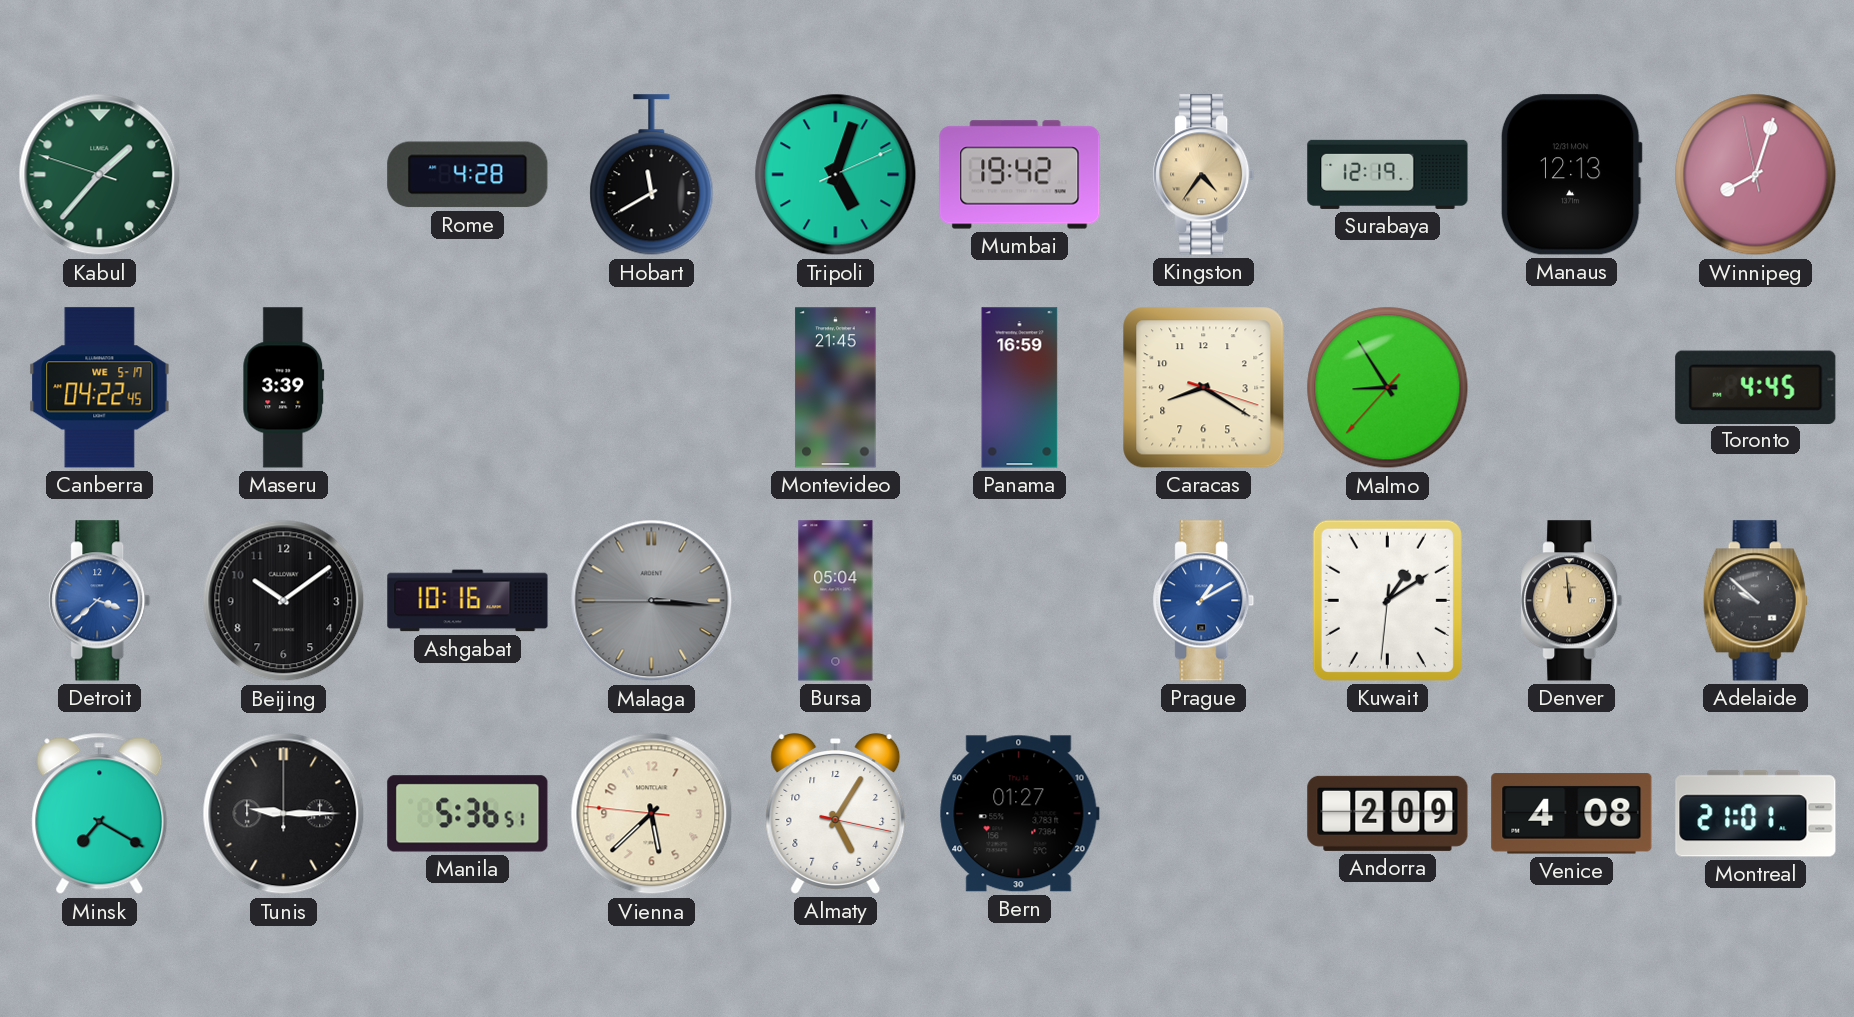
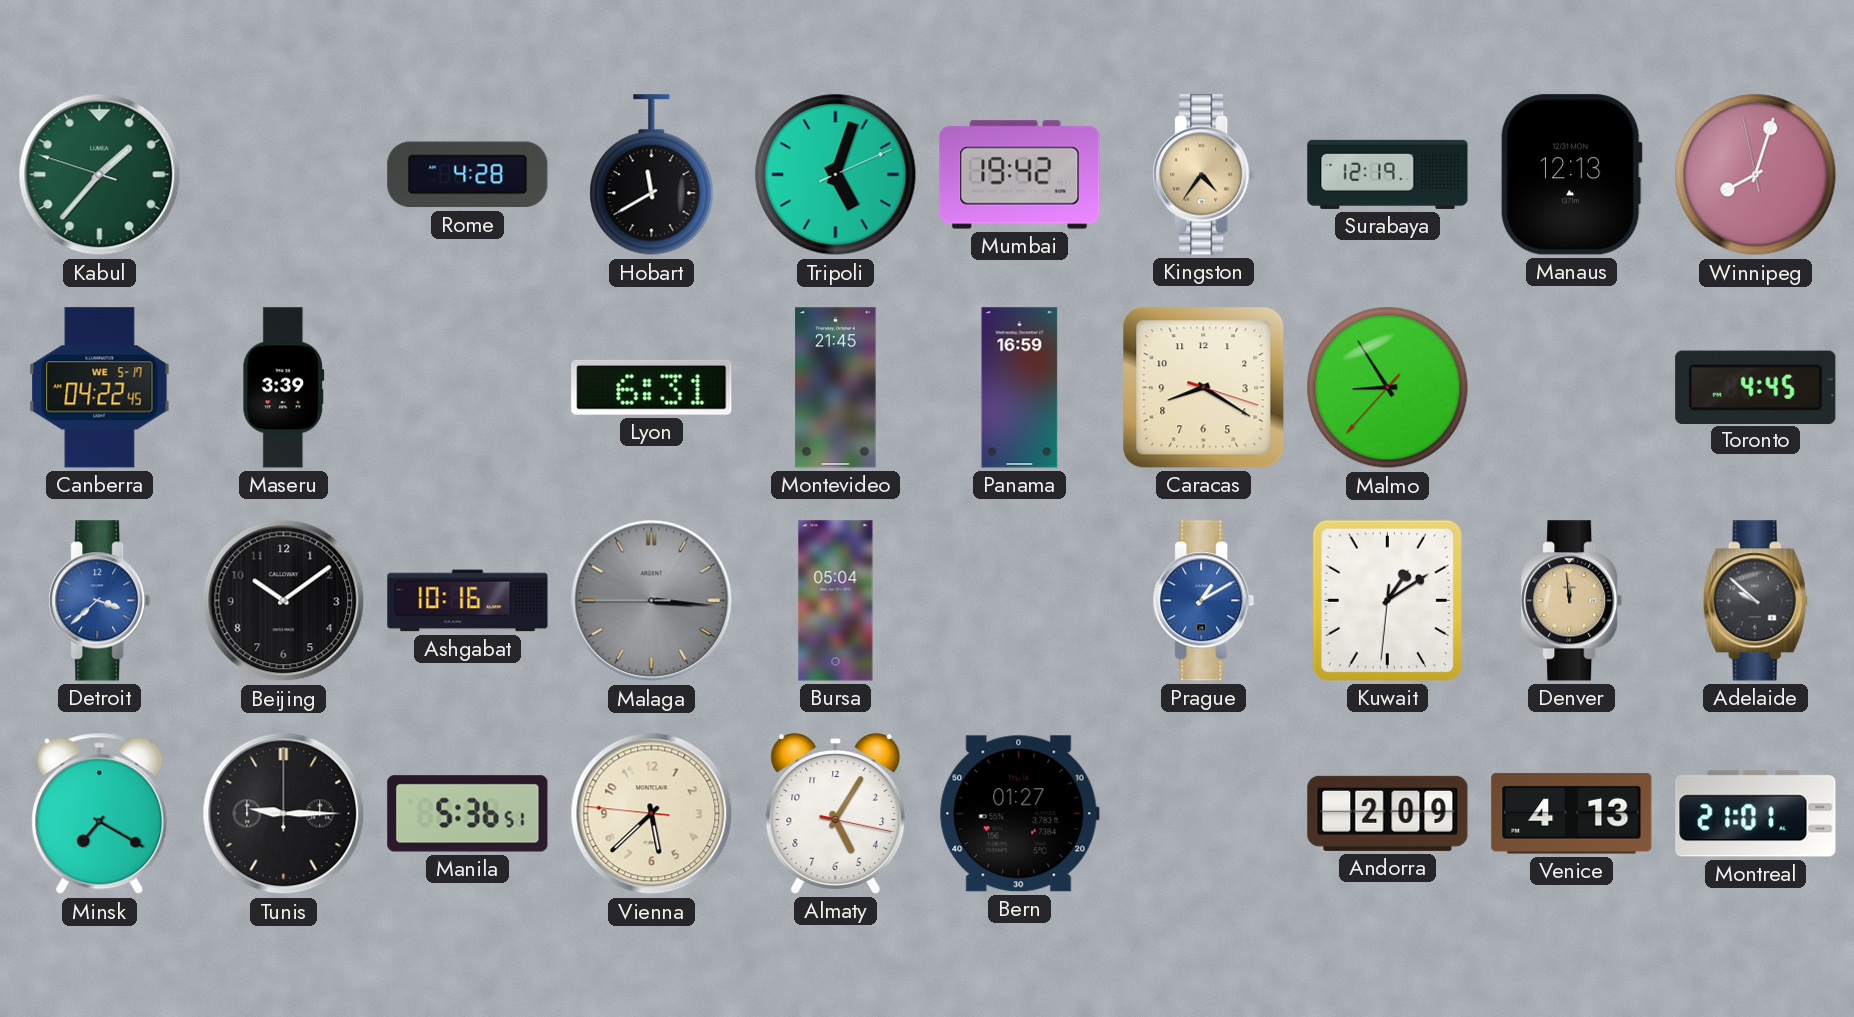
Lyon: none -> 6:31 (652, 387)
Venice: 4:08 -> 4:13 (1572, 814)
